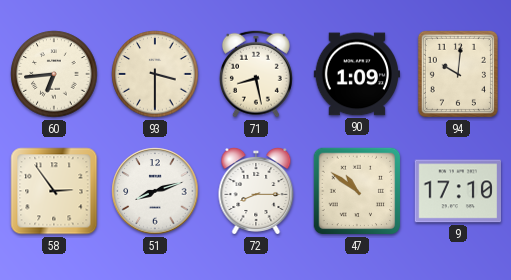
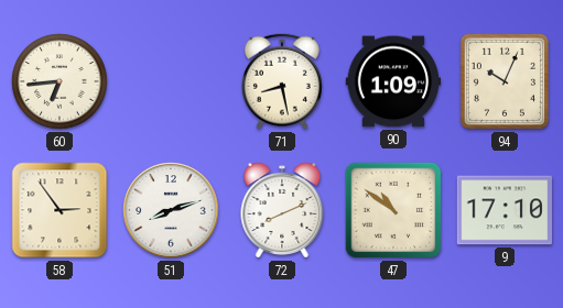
93: 3:30 -> none (155, 74)
94: 10:01 -> 10:04 (505, 81)
72: 8:15 -> 8:11 (282, 211)
